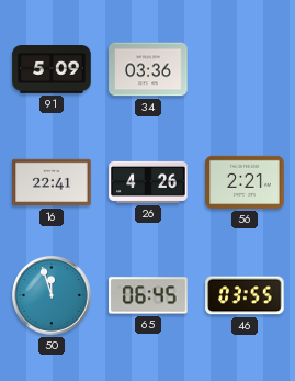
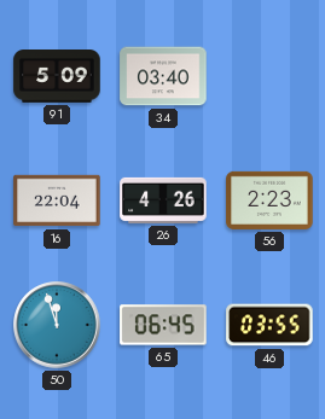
34: 03:36 -> 03:40 (163, 76)
16: 22:41 -> 22:04 (57, 200)
56: 2:21 -> 2:23 (269, 200)
